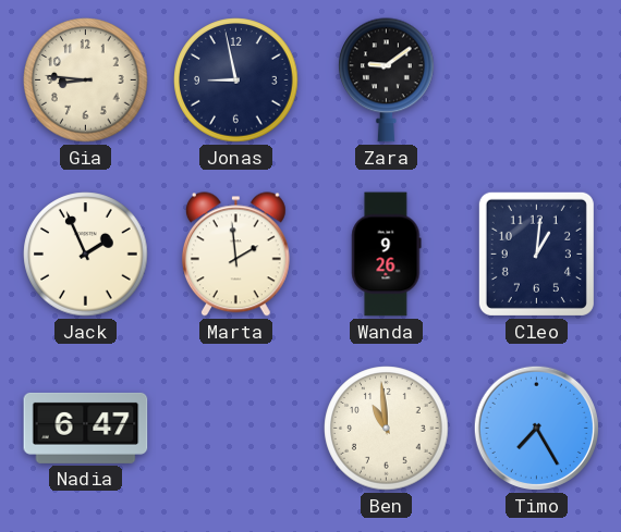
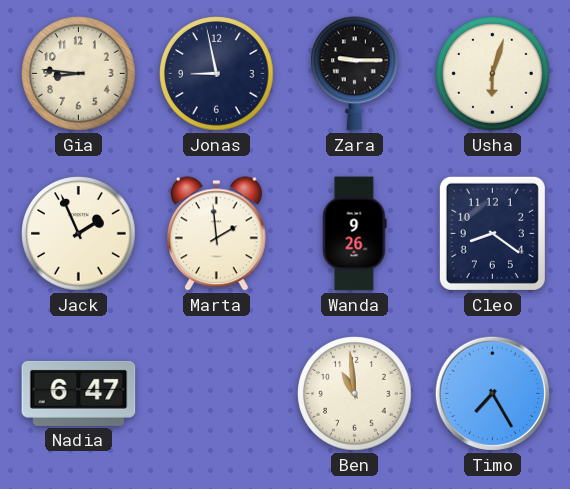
Zara: 9:09 -> 9:15 (355, 74)
Usha: none -> 6:03 (493, 74)
Cleo: 1:01 -> 8:21 (492, 233)
